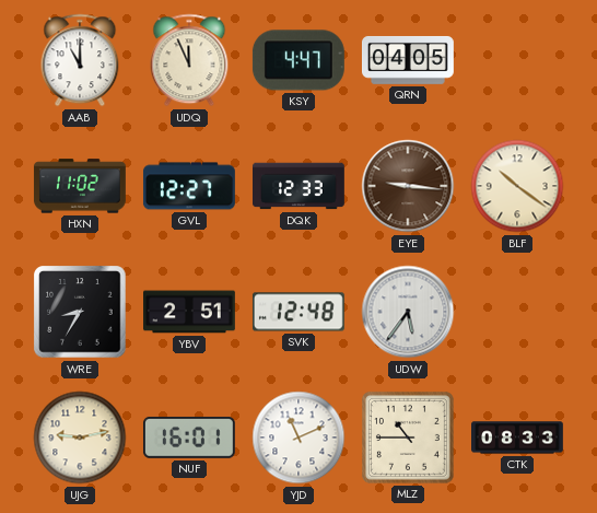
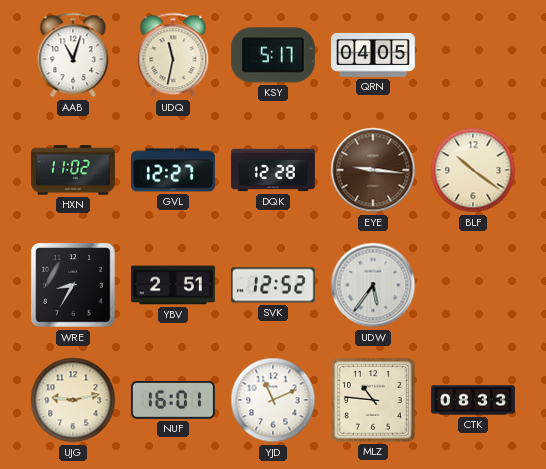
AAB: 11:00 -> 11:03 (73, 55)
UDQ: 11:56 -> 11:32 (173, 55)
KSY: 4:47 -> 5:17 (273, 55)
DQK: 12:33 -> 12:28 (274, 170)
SVK: 12:48 -> 12:52 (273, 285)
MLZ: 10:45 -> 10:46 (373, 400)
